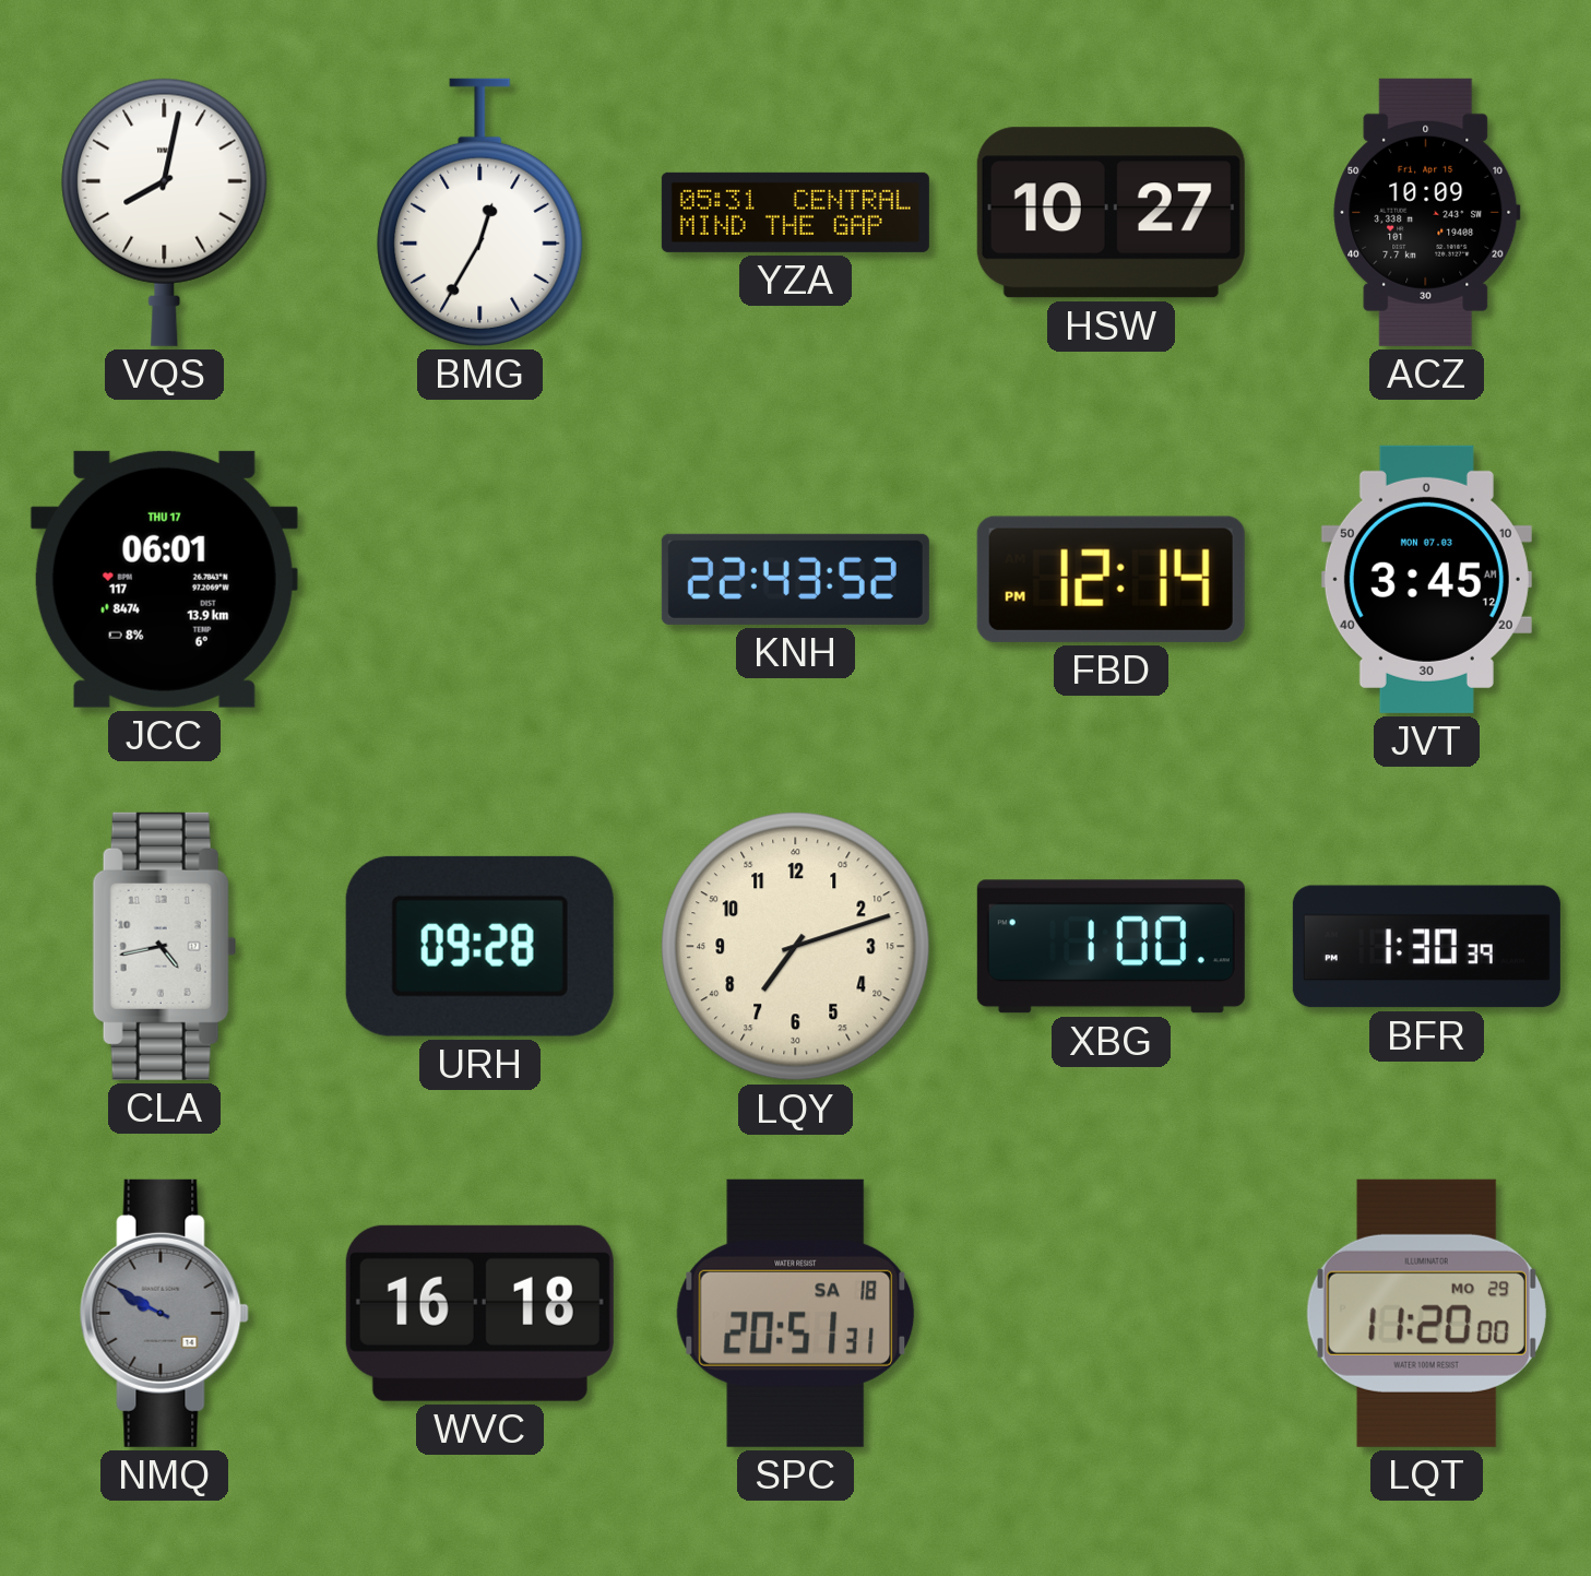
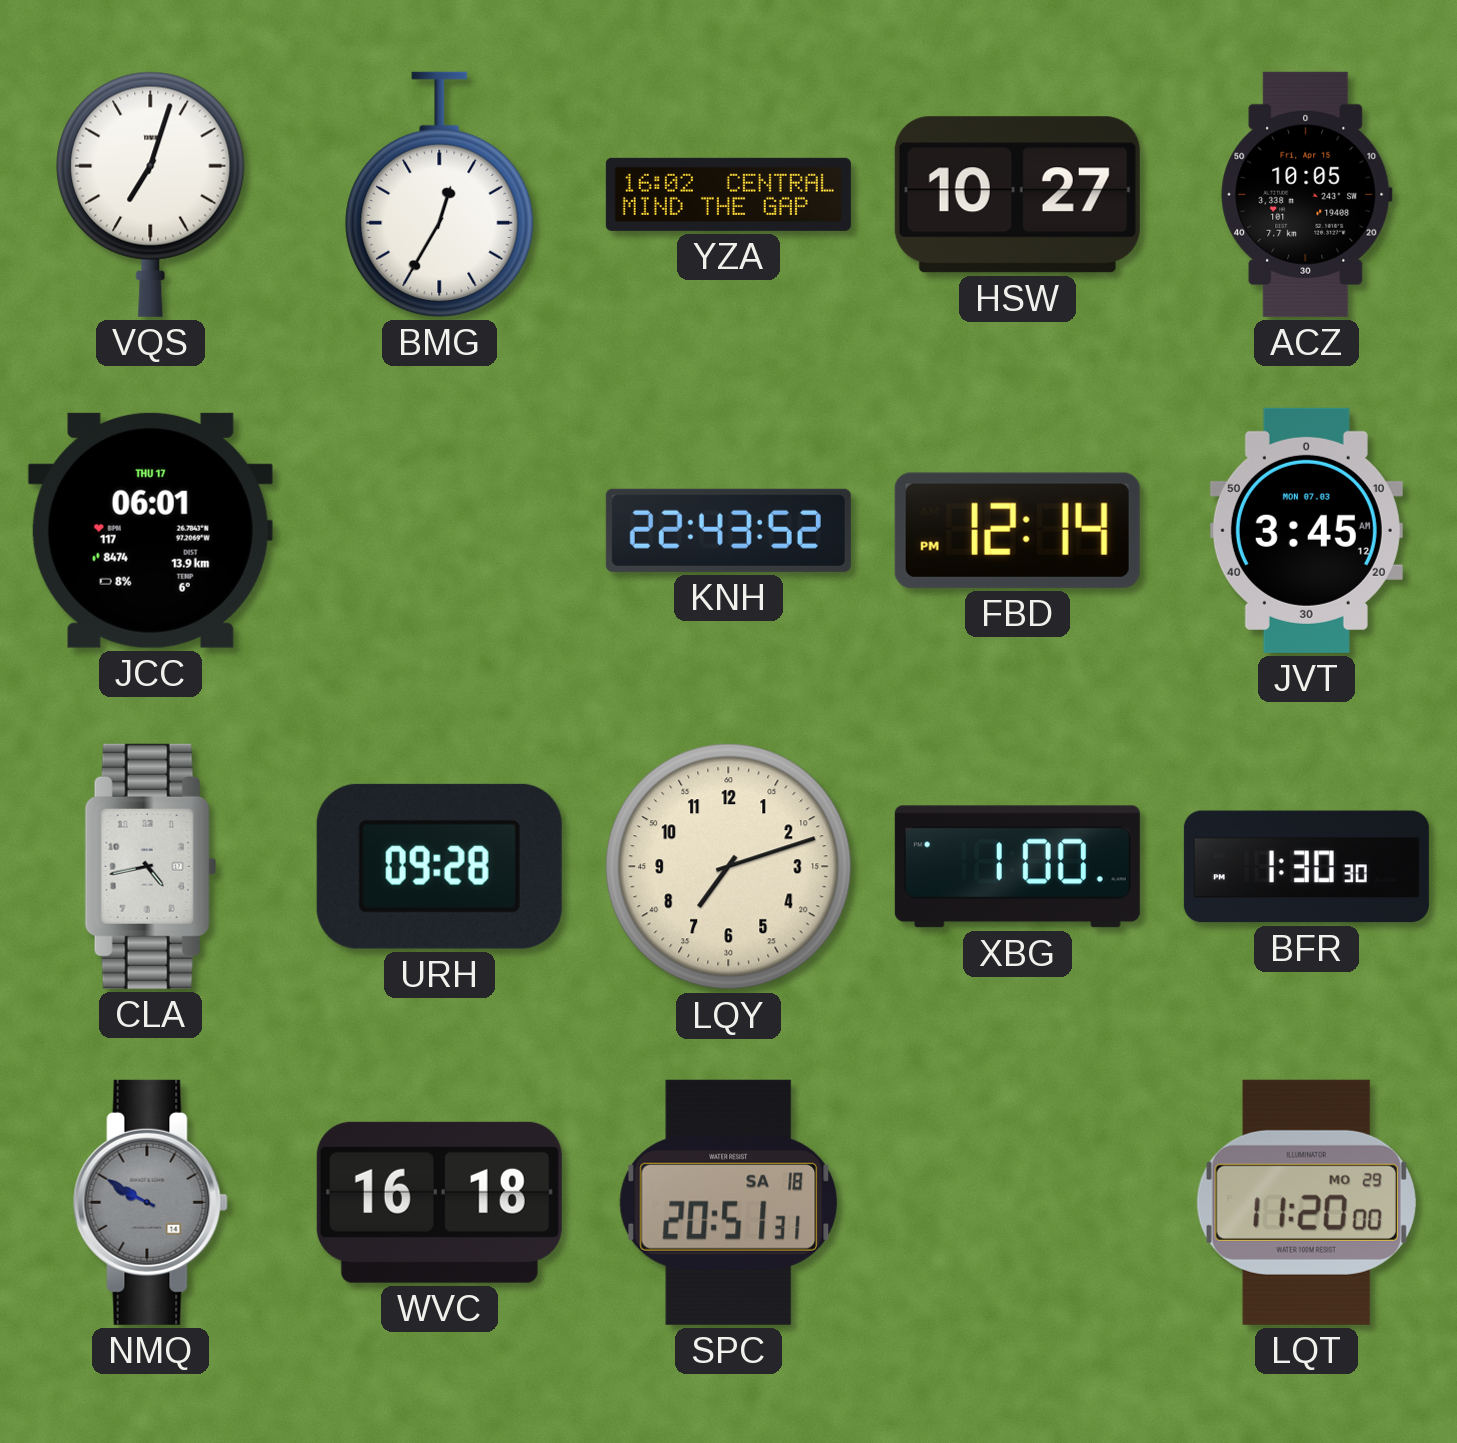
VQS: 8:02 -> 7:03 (151, 194)
YZA: 05:31 -> 16:02 (728, 194)
ACZ: 10:09 -> 10:05 (1307, 194)
BFR: 1:30:39 -> 1:30:30 (1306, 867)
